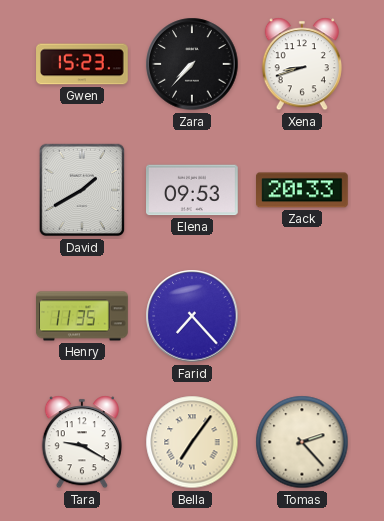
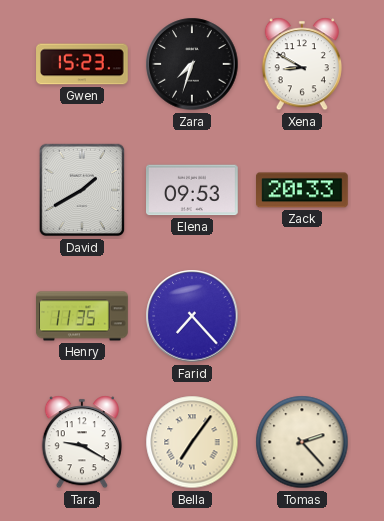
Zara: 7:37 -> 7:33 (192, 64)
Xena: 8:42 -> 8:50 (302, 64)
